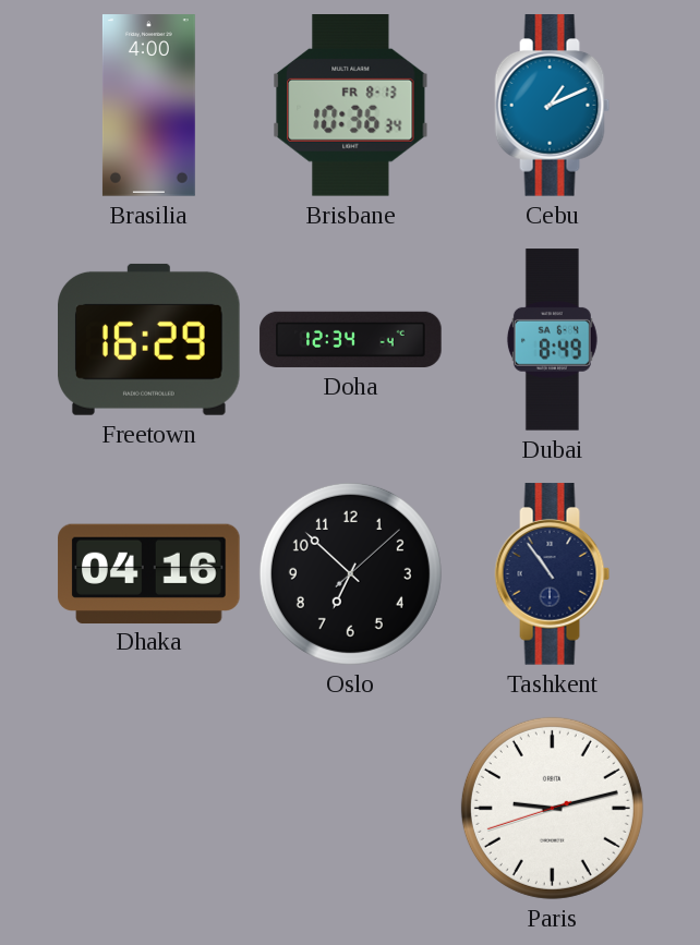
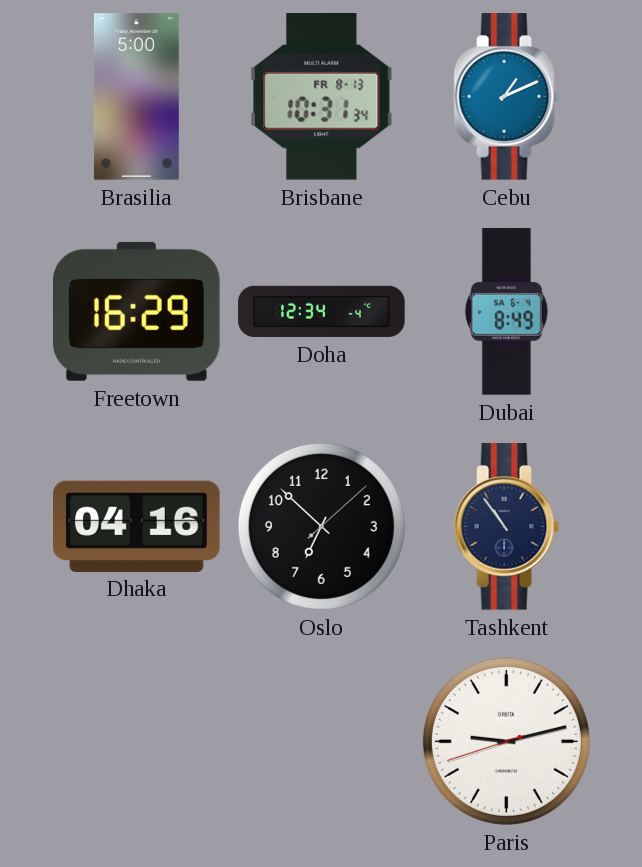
Brasilia: 4:00 -> 5:00 (136, 97)
Brisbane: 10:36 -> 10:31 (322, 97)
